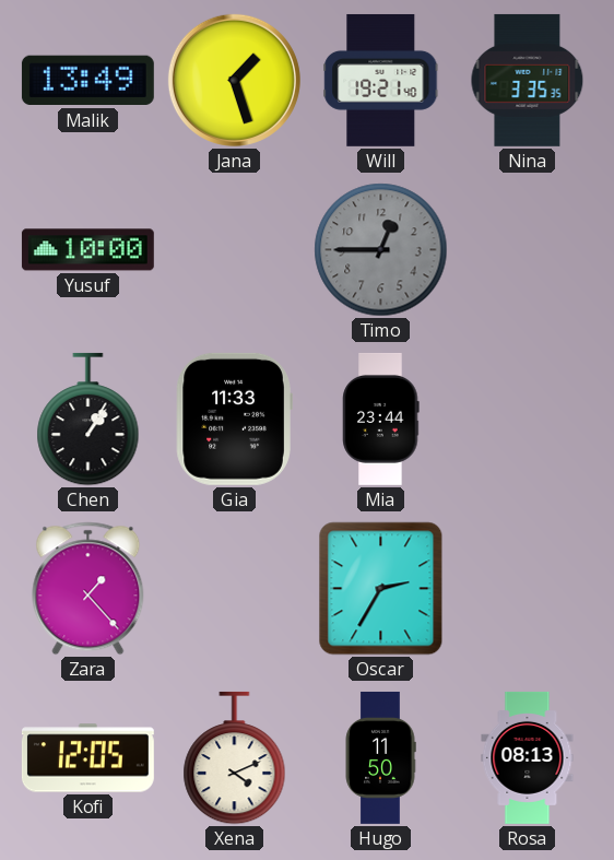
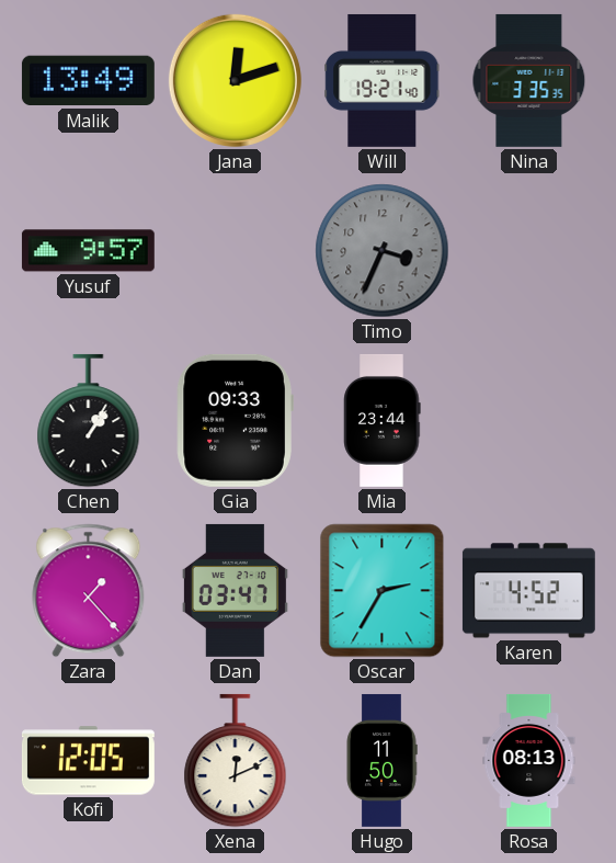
Jana: 1:27 -> 12:12 (235, 80)
Yusuf: 10:00 -> 9:57 (88, 251)
Timo: 12:45 -> 3:34 (383, 251)
Gia: 11:33 -> 09:33 (235, 420)
Dan: none -> 03:47 (235, 590)
Karen: none -> 4:52 (528, 591)
Xena: 4:11 -> 12:11 (236, 761)
